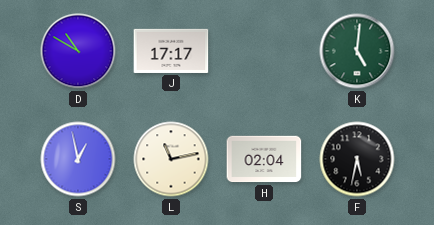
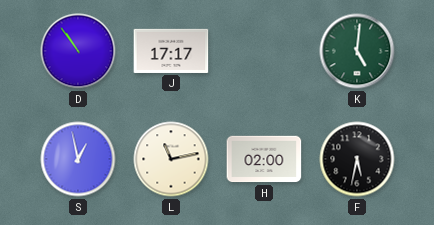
D: 10:50 -> 10:54 (78, 51)
H: 02:04 -> 02:00 (264, 159)
